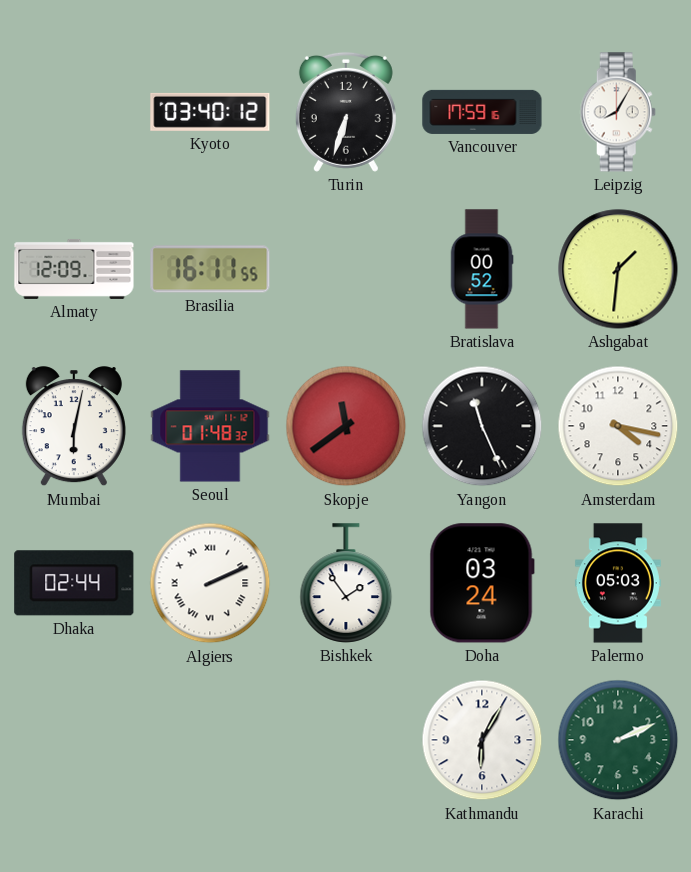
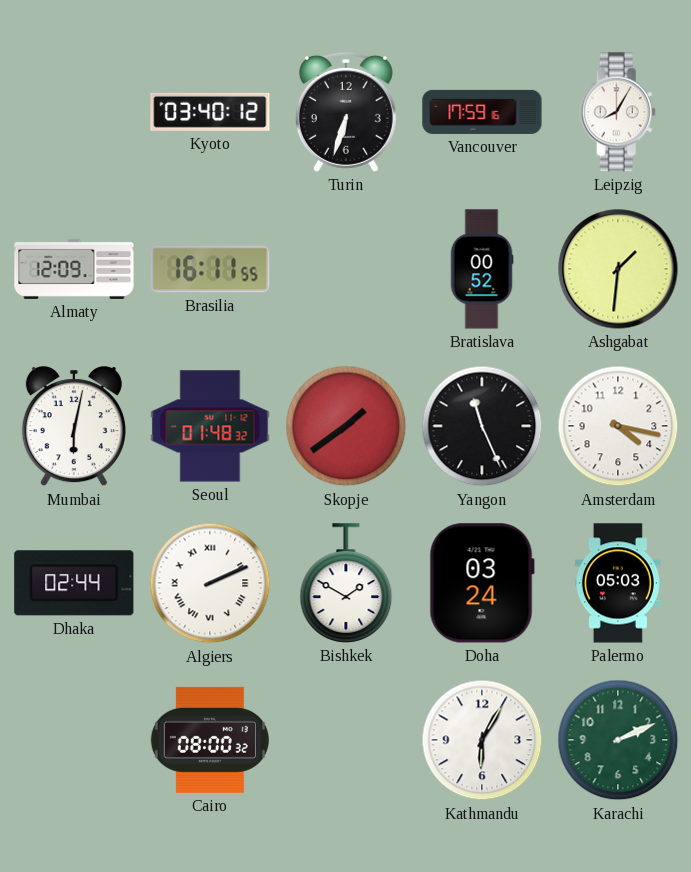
Skopje: 11:39 -> 1:39 (346, 426)
Bishkek: 1:54 -> 1:50 (346, 583)
Cairo: none -> 08:00 (210, 740)
